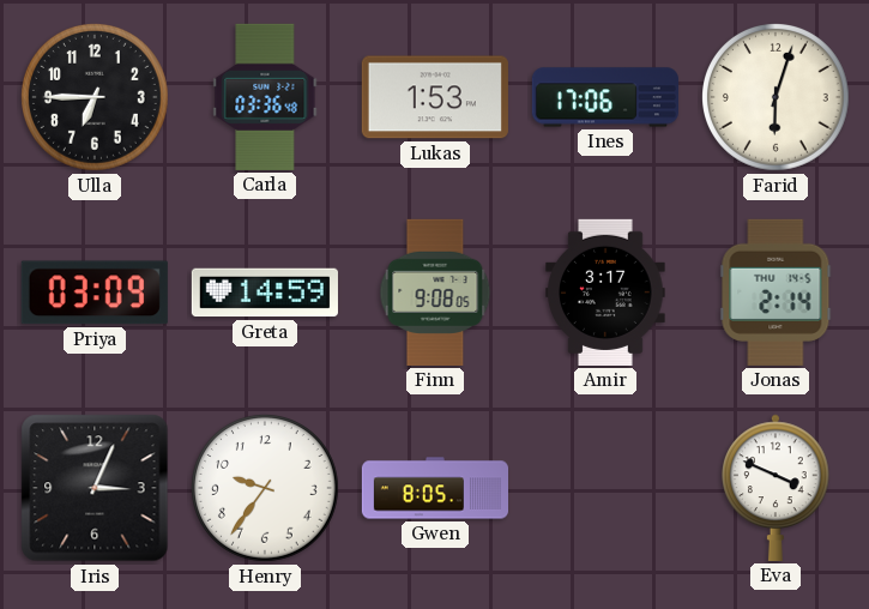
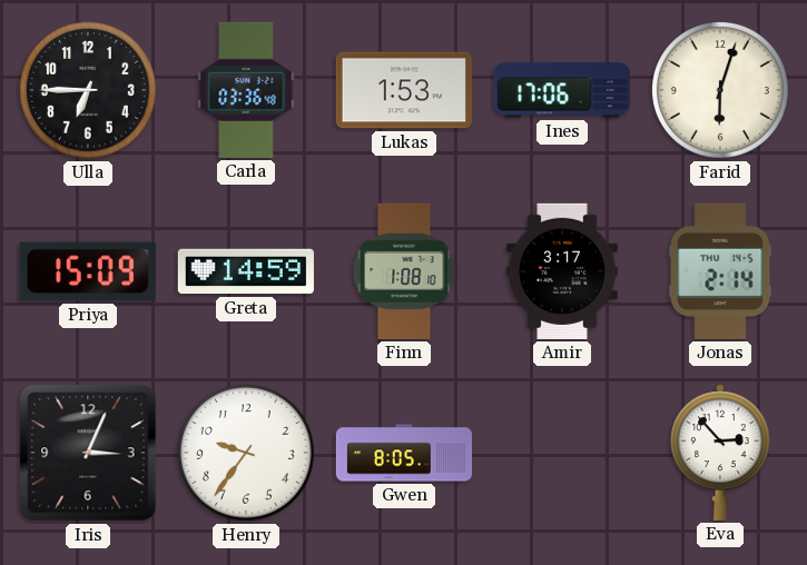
Priya: 03:09 -> 15:09 (88, 271)
Finn: 9:08 -> 1:08 (404, 271)
Eva: 3:49 -> 2:53 (720, 453)
